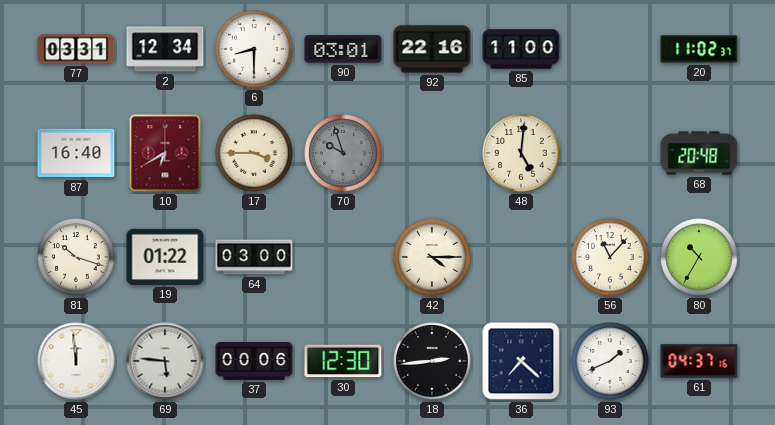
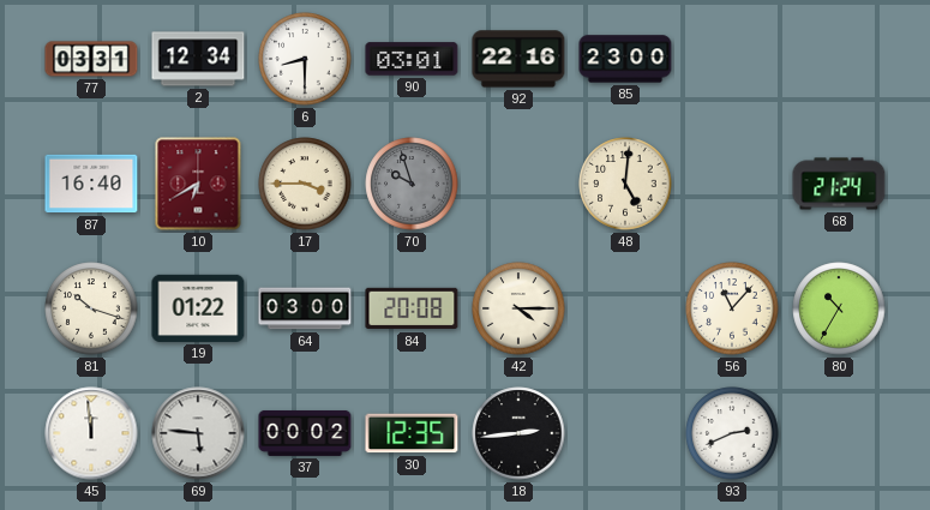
85: 11:00 -> 23:00 (625, 59)
20: 11:02 -> none (699, 49)
68: 20:48 -> 21:24 (839, 184)
84: none -> 20:08 (412, 308)
37: 00:06 -> 00:02 (305, 433)
30: 12:30 -> 12:35 (412, 433)
36: 7:22 -> none (521, 361)
93: 1:41 -> 2:41 (732, 433)
61: 04:37 -> none (699, 361)
